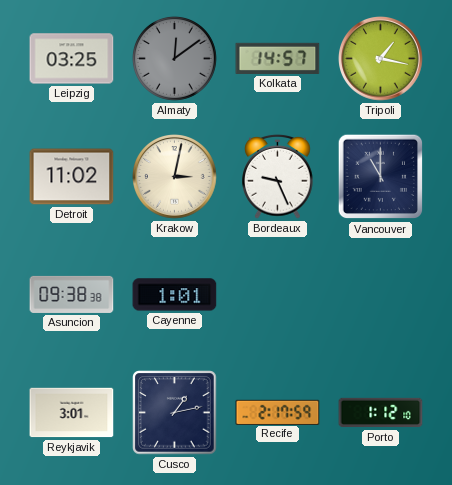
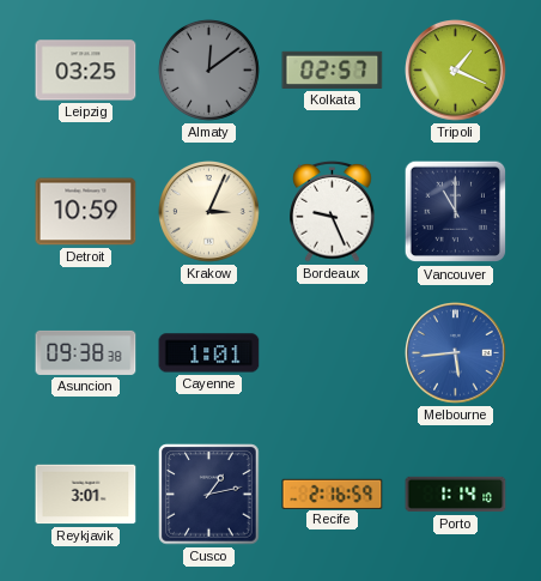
Kolkata: 14:57 -> 02:57 (333, 69)
Tripoli: 1:17 -> 1:19 (456, 71)
Detroit: 11:02 -> 10:59 (86, 212)
Krakow: 3:02 -> 3:04 (209, 212)
Melbourne: none -> 5:44 (456, 353)
Recife: 2:17 -> 2:16 (333, 494)
Porto: 1:12 -> 1:14 (456, 495)
